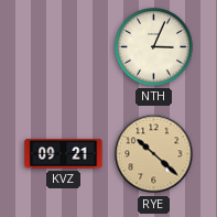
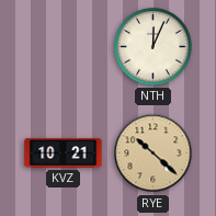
NTH: 3:04 -> 12:04 (154, 47)
KVZ: 09:21 -> 10:21 (64, 154)
